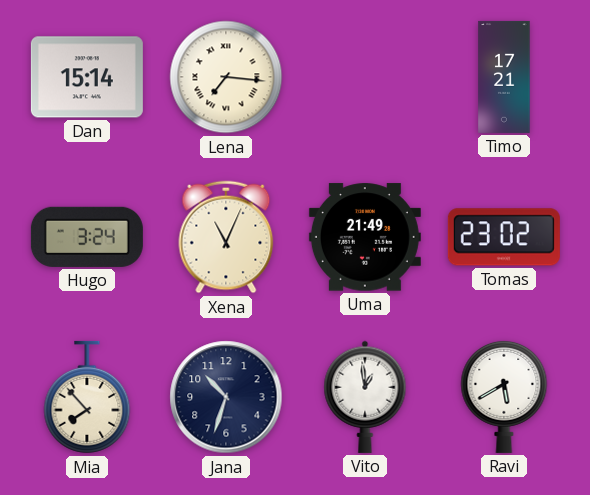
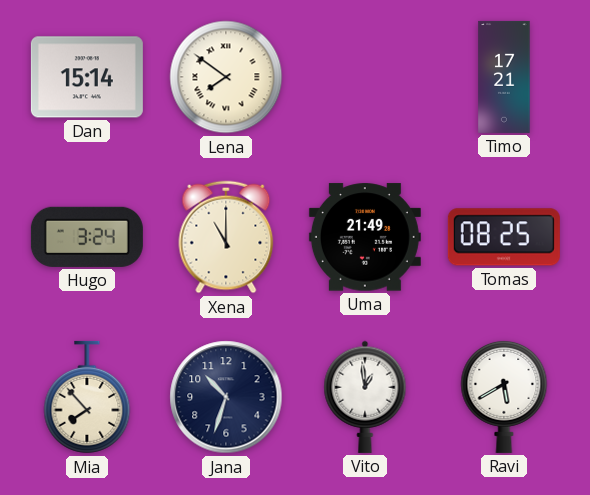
Lena: 7:16 -> 7:51 (226, 77)
Xena: 11:04 -> 11:00 (226, 237)
Tomas: 23:02 -> 08:25 (504, 237)
